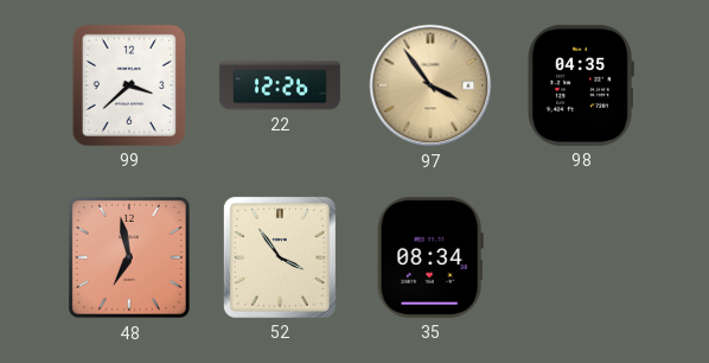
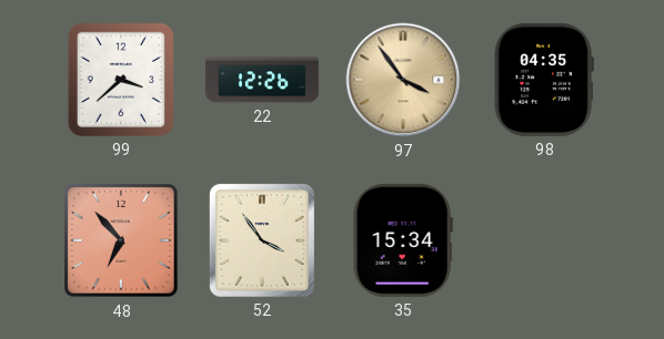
48: 6:58 -> 6:53 (121, 240)
35: 08:34 -> 15:34 (403, 240)
